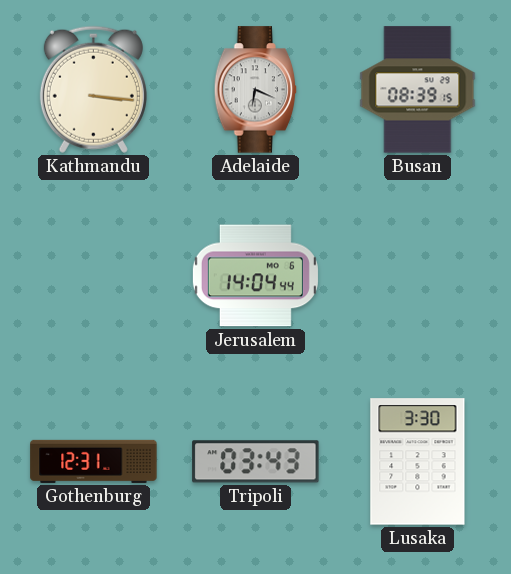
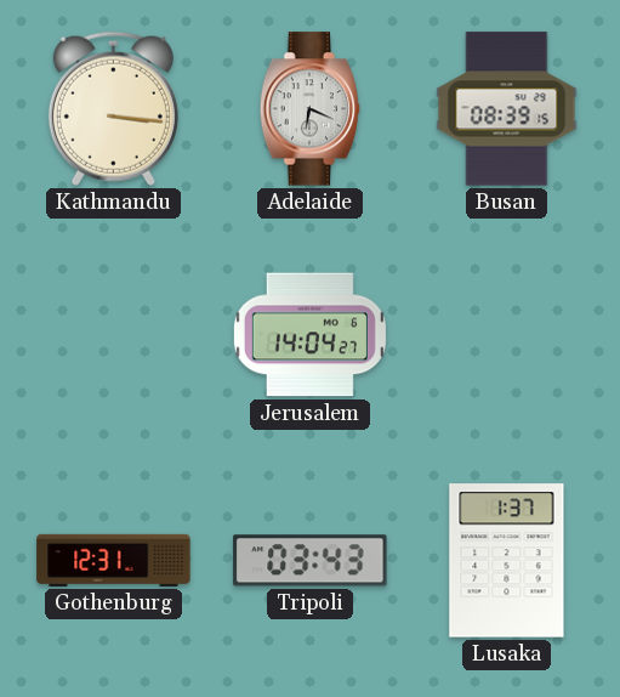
Jerusalem: 14:04:44 -> 14:04:27 (309, 335)
Lusaka: 3:30 -> 1:37 (507, 561)
